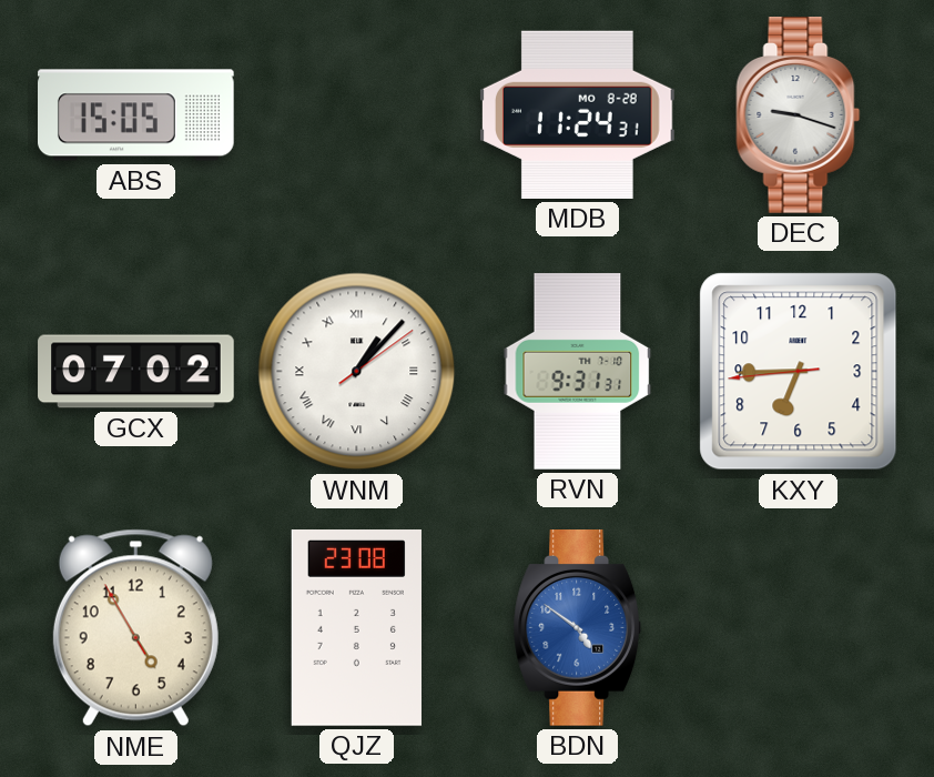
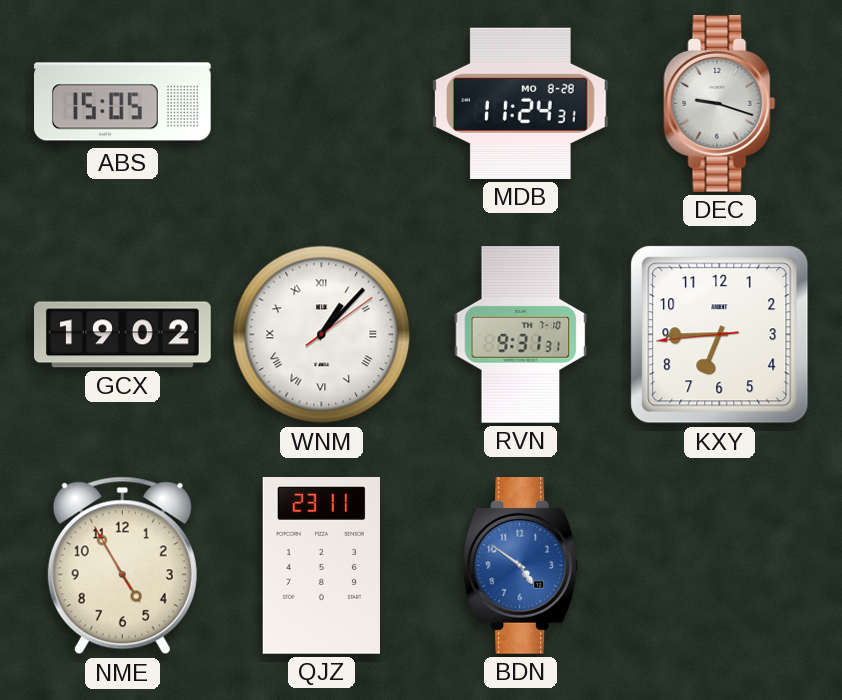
GCX: 07:02 -> 19:02 (123, 335)
QJZ: 23:08 -> 23:11 (321, 566)
